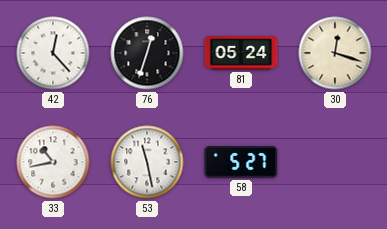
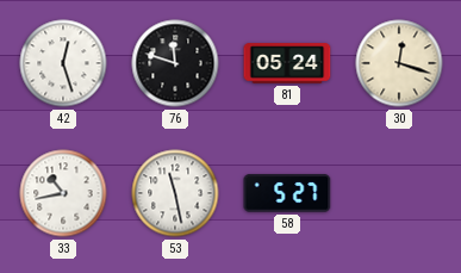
42: 12:23 -> 12:27 (63, 63)
76: 12:33 -> 11:48 (175, 63)
